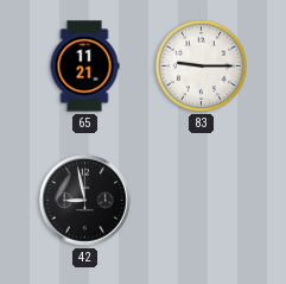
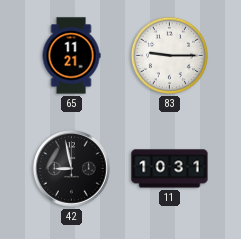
11: none -> 10:31 (170, 169)
